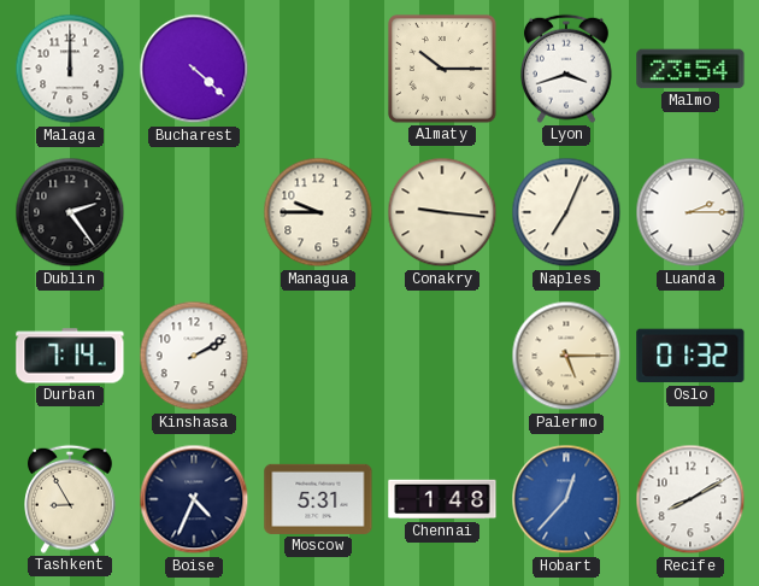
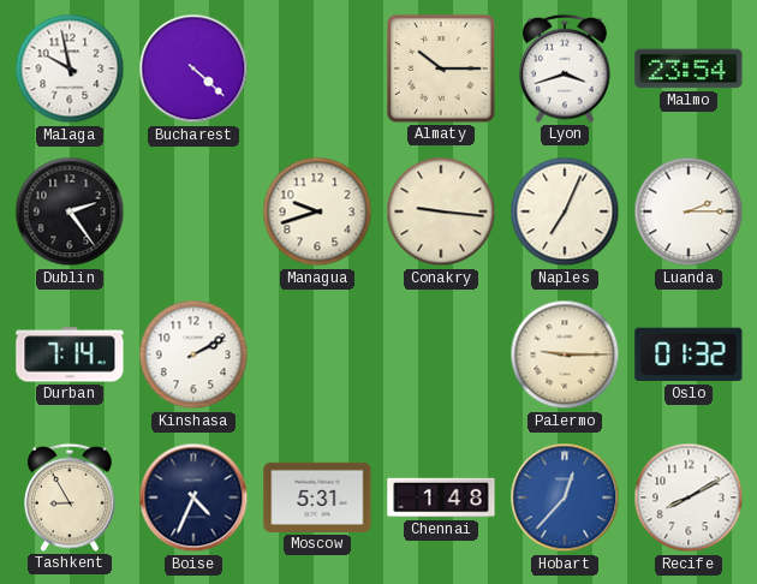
Malaga: 12:00 -> 9:58 (70, 68)
Managua: 9:45 -> 9:42 (317, 211)
Palermo: 5:15 -> 9:15 (565, 354)
